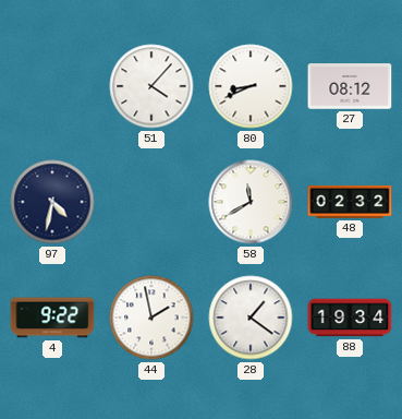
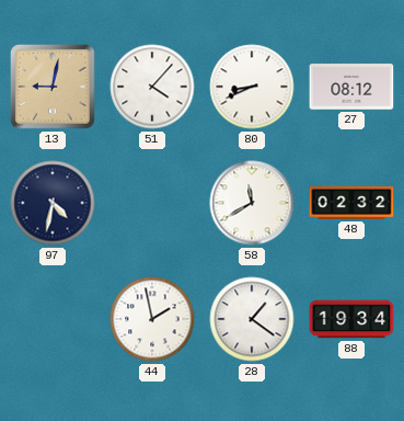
13: none -> 9:02 (54, 88)
4: 9:22 -> none (52, 318)
